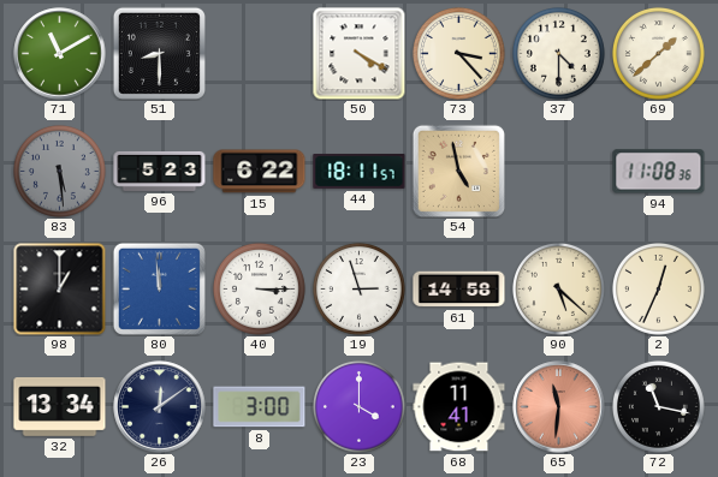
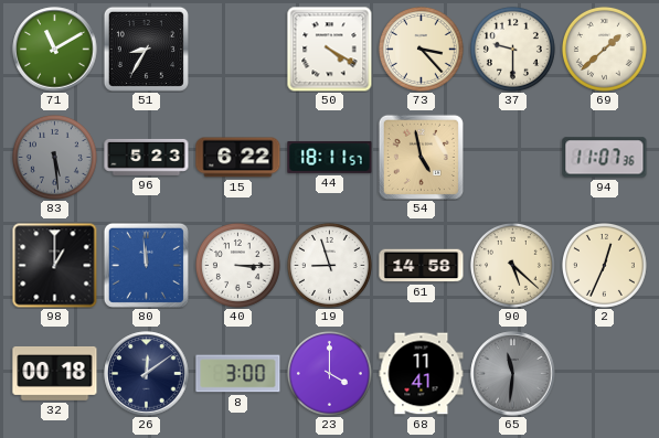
51: 8:30 -> 8:35 (146, 49)
37: 4:30 -> 9:30 (512, 49)
94: 11:08 -> 11:07 (605, 158)
19: 2:57 -> 8:57 (329, 265)
32: 13:34 -> 00:18 (55, 373)
65 dial: salmon -> grey (513, 374)
72: 11:17 -> none (658, 406)
